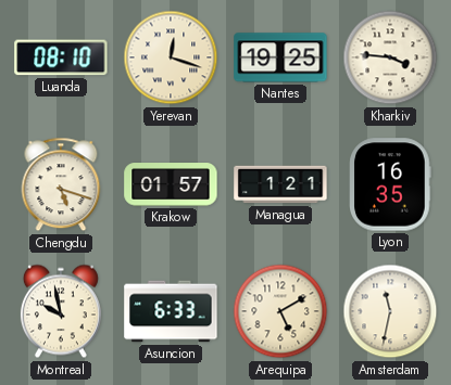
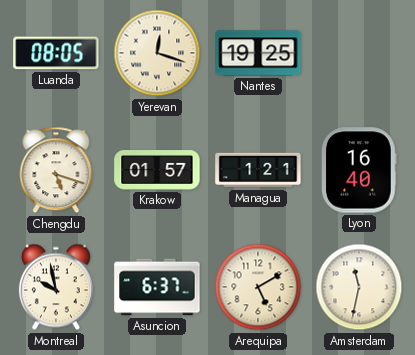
Luanda: 08:10 -> 08:05 (56, 53)
Kharkiv: 3:46 -> none (390, 57)
Lyon: 16:35 -> 16:40 (360, 170)
Asuncion: 6:33 -> 6:37 (157, 287)
